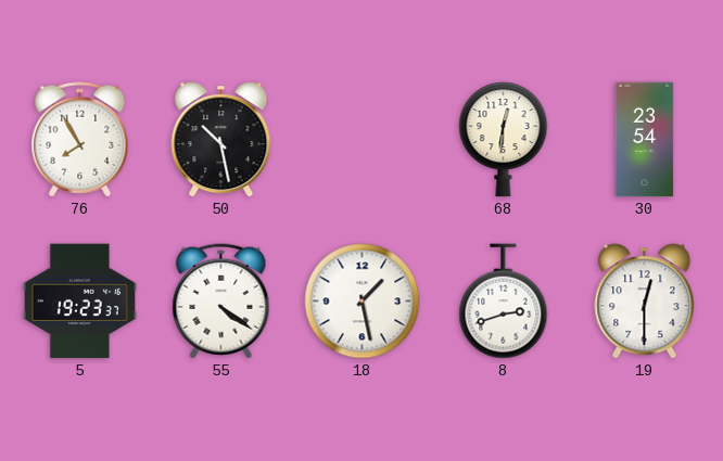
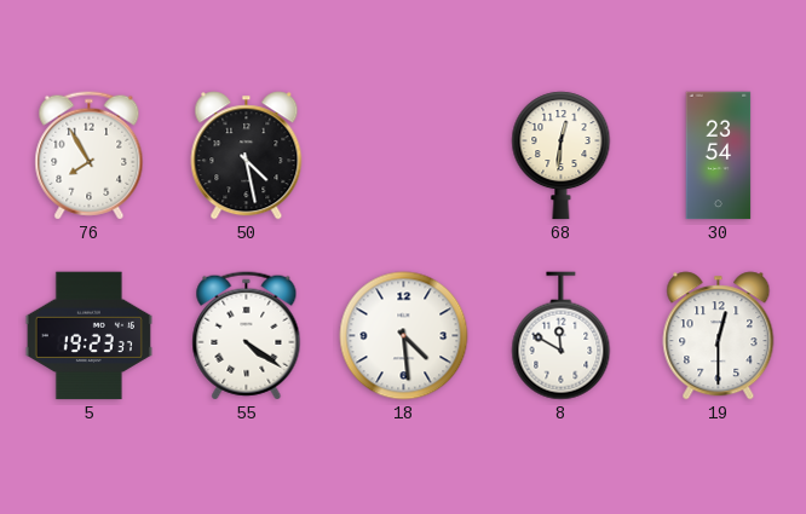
50: 10:28 -> 4:28 (247, 156)
18: 1:28 -> 4:29 (404, 336)
8: 2:42 -> 11:50 (562, 336)
